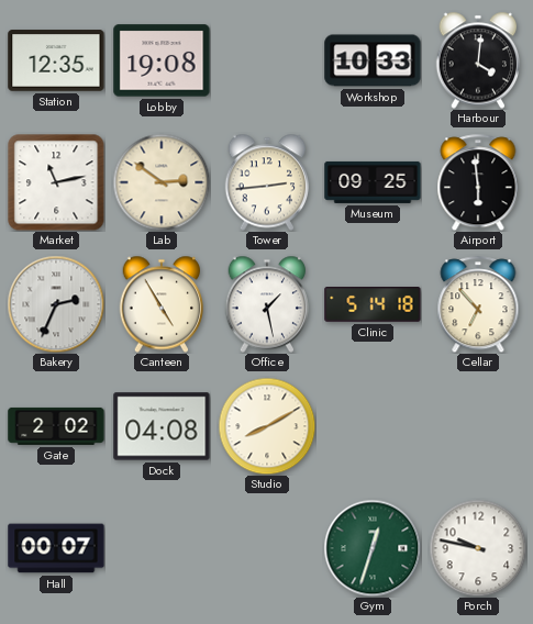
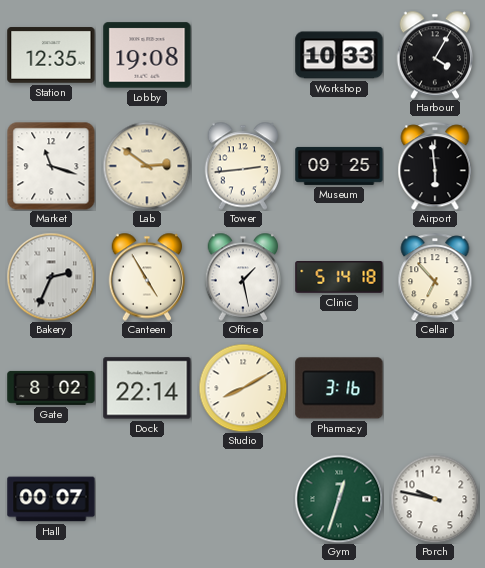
Harbour: 4:01 -> 4:05 (435, 55)
Market: 11:13 -> 11:18 (51, 166)
Gate: 2:02 -> 8:02 (51, 388)
Dock: 04:08 -> 22:14 (147, 388)
Pharmacy: none -> 3:16 (339, 388)
